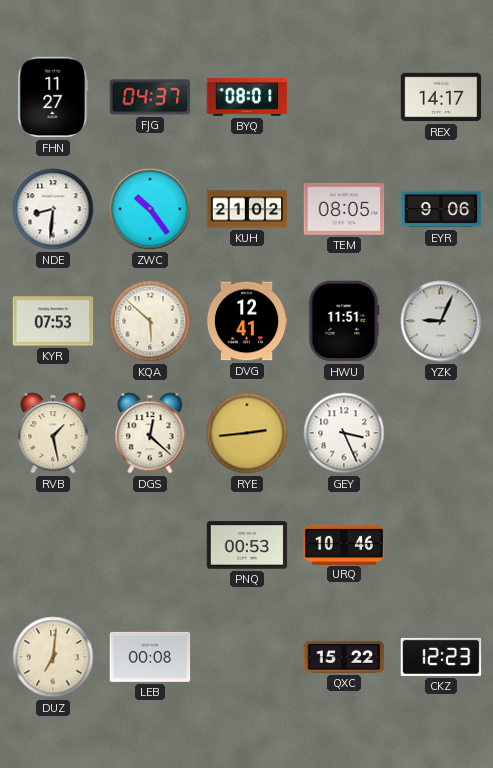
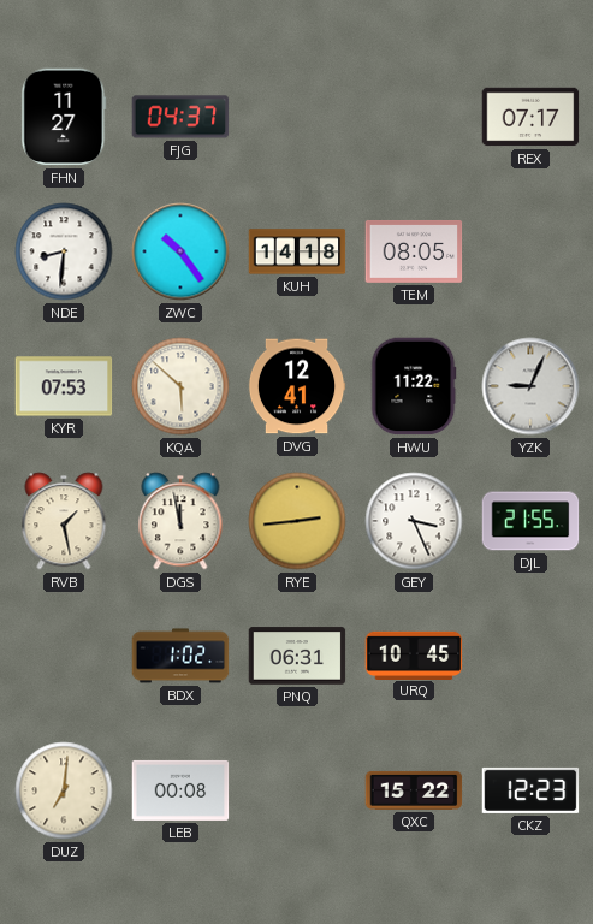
BYQ: 08:01 -> none (247, 98)
REX: 14:17 -> 07:17 (530, 117)
KUH: 21:02 -> 14:18 (297, 251)
EYR: 9:06 -> none (441, 209)
HWU: 11:51 -> 11:22 (414, 386)
DGS: 12:22 -> 11:58 (180, 521)
DJL: none -> 21:55 (530, 521)
BDX: none -> 1:02 (180, 656)
PNQ: 00:53 -> 06:31 (297, 656)
URQ: 10:46 -> 10:45 (414, 654)
